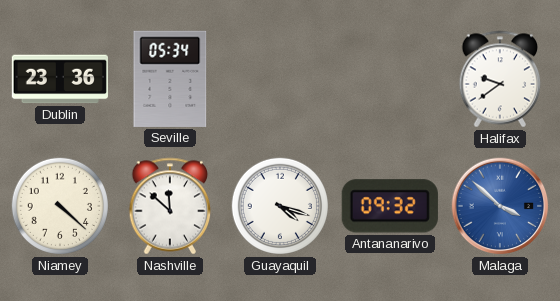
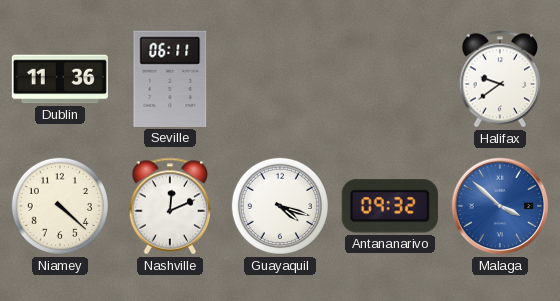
Dublin: 23:36 -> 11:36 (59, 79)
Seville: 05:34 -> 06:11 (170, 79)
Nashville: 11:52 -> 12:11 (170, 206)
